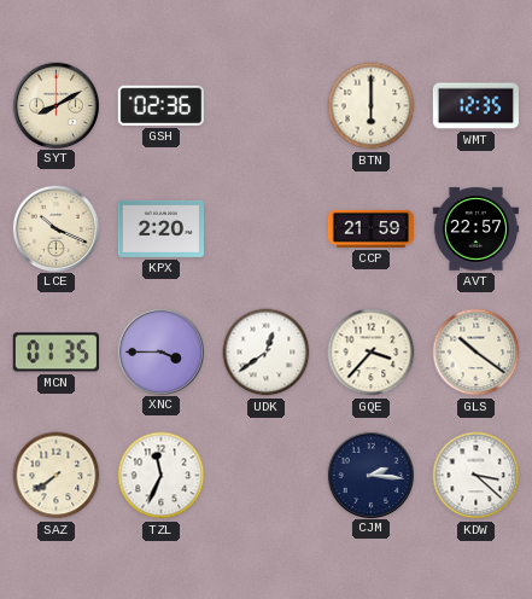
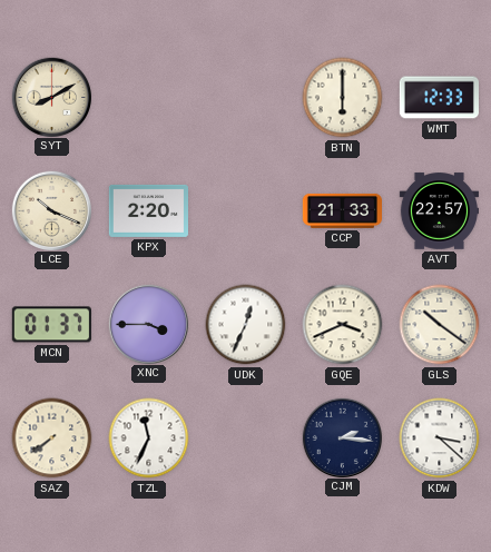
GSH: 02:36 -> none (160, 105)
WMT: 12:35 -> 12:33 (439, 98)
CCP: 21:59 -> 21:33 (342, 210)
MCN: 01:35 -> 01:37 (51, 325)
UDK: 12:39 -> 12:34 (246, 325)
GQE: 3:37 -> 3:41 (343, 325)
